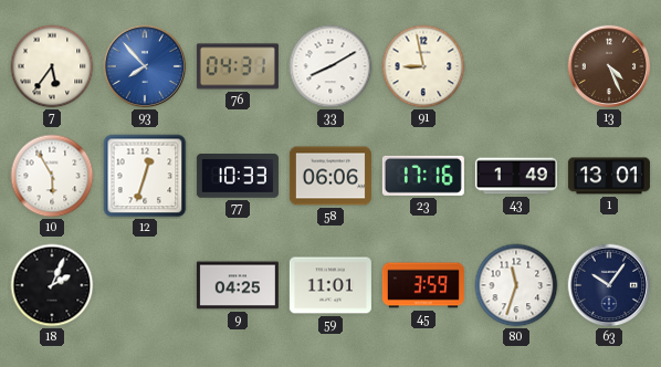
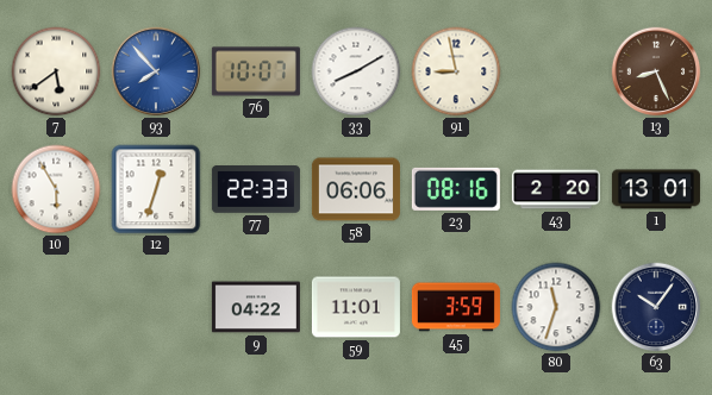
7: 5:36 -> 5:39 (56, 71)
76: 04:31 -> 10:07 (256, 71)
13: 4:26 -> 8:26 (656, 71)
77: 10:33 -> 22:33 (256, 190)
23: 17:16 -> 08:16 (456, 189)
43: 1:49 -> 2:20 (556, 189)
18: 2:04 -> none (52, 285)
9: 04:25 -> 04:22 (256, 307)
